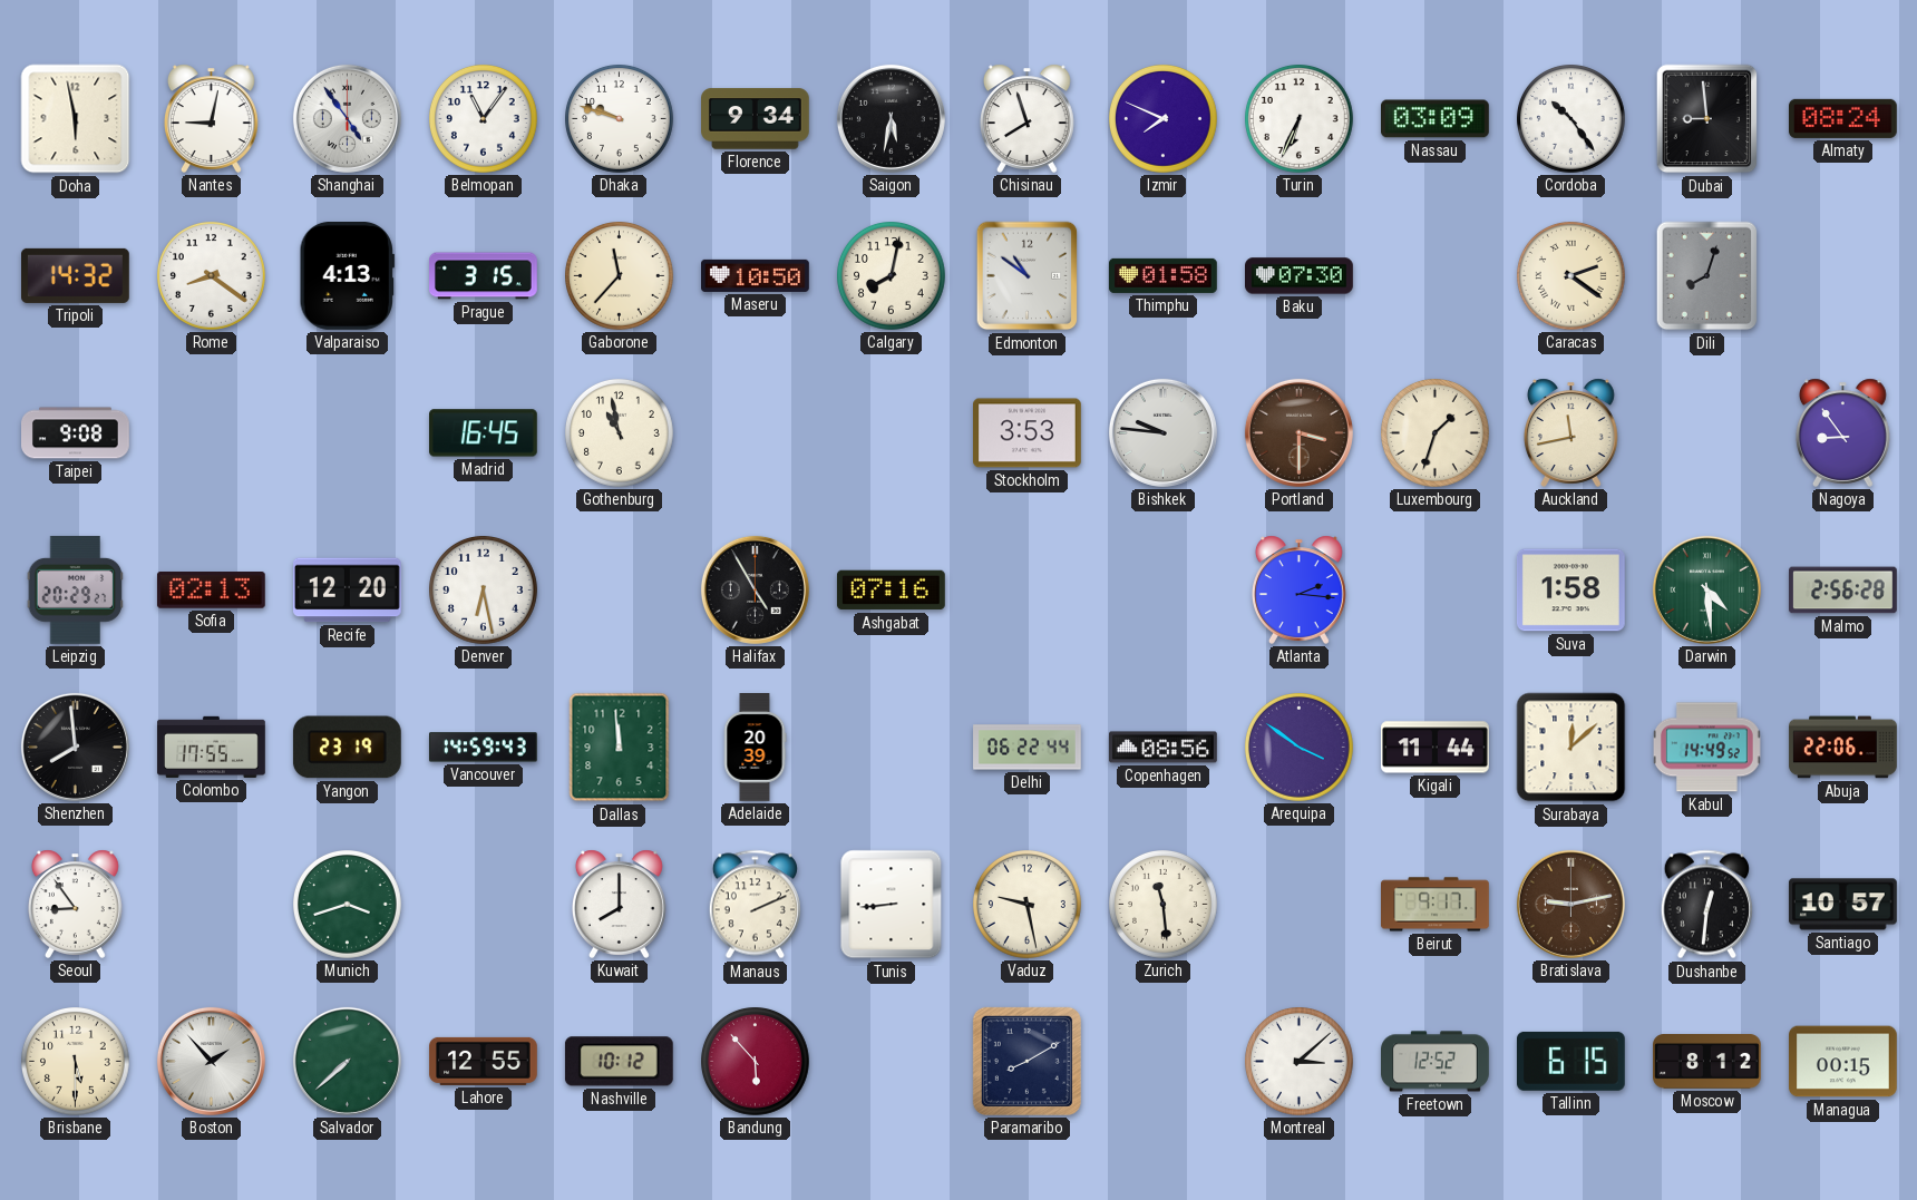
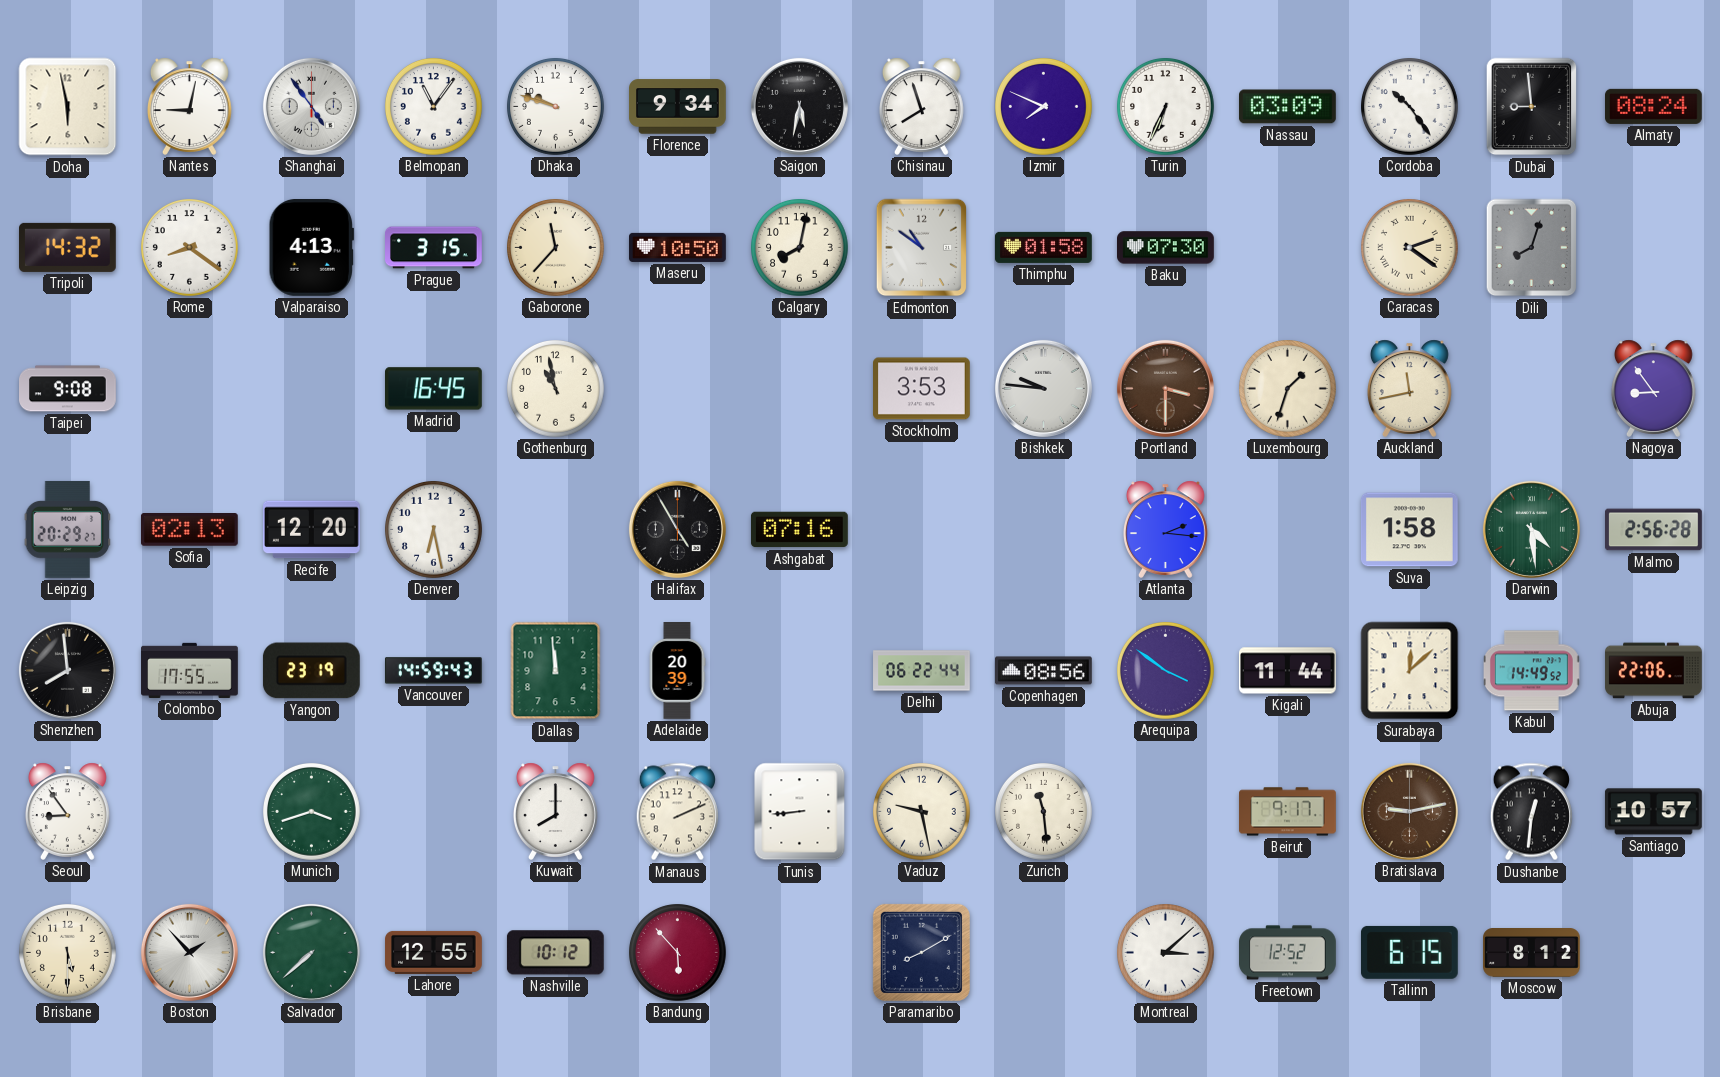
Managua: 00:15 -> none (1843, 1062)
